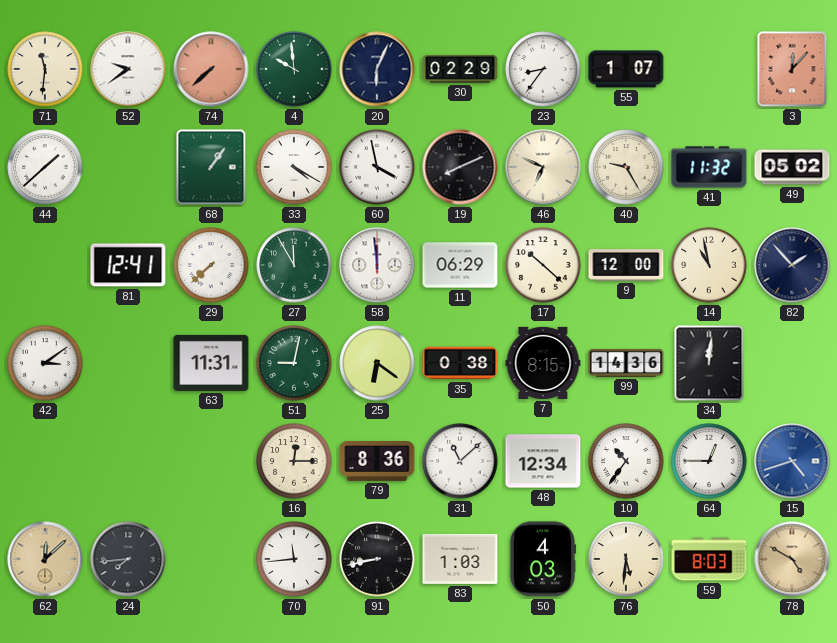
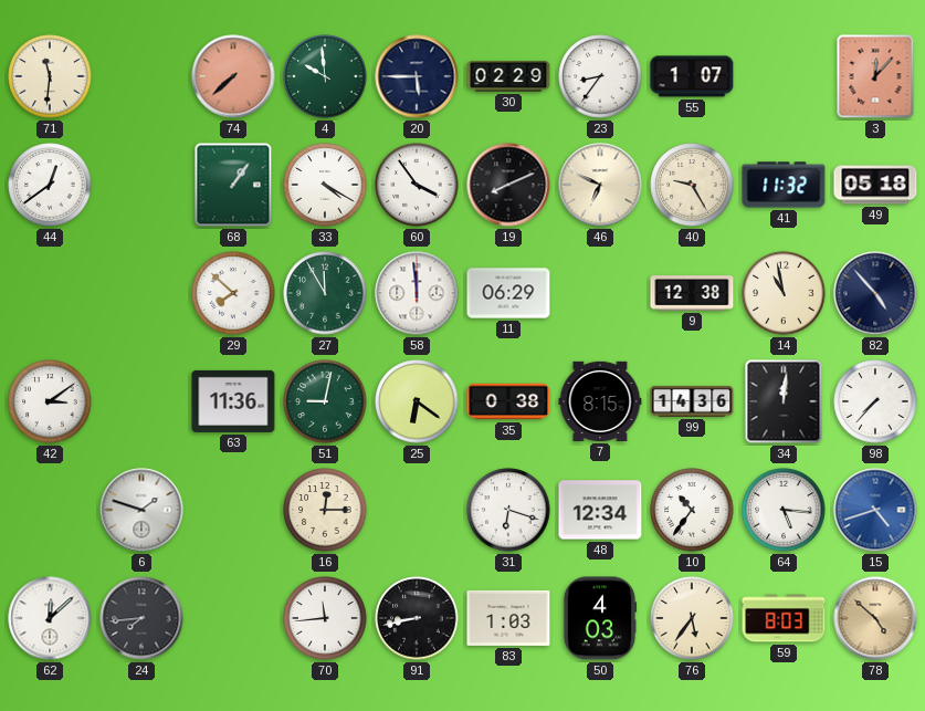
52: 9:39 -> none (128, 69)
20: 6:04 -> 5:45 (417, 76)
44: 1:38 -> 12:39 (50, 185)
60: 3:58 -> 3:54 (417, 185)
49: 05:02 -> 05:18 (875, 185)
81: 12:41 -> none (128, 265)
29: 7:38 -> 7:52 (233, 293)
17: 10:22 -> none (543, 265)
9: 12:00 -> 12:38 (692, 293)
82: 1:53 -> 4:53 (875, 293)
63: 11:31 -> 11:36 (233, 401)
98: none -> 7:37 (875, 401)
6: none -> 1:48 (141, 510)
79: 8:36 -> none (377, 461)
31: 11:08 -> 6:18 (508, 510)
64: 12:45 -> 5:16 (784, 510)
62 dial: champagne -> white (50, 618)
76: 5:31 -> 5:36 (692, 618)
78: 4:50 -> 4:52 (875, 618)
